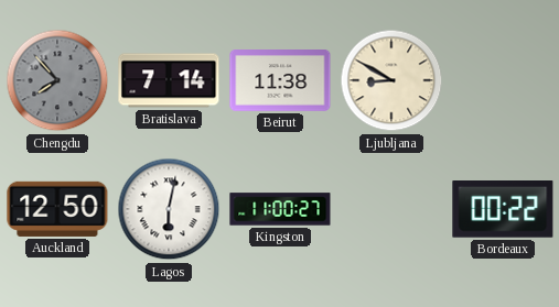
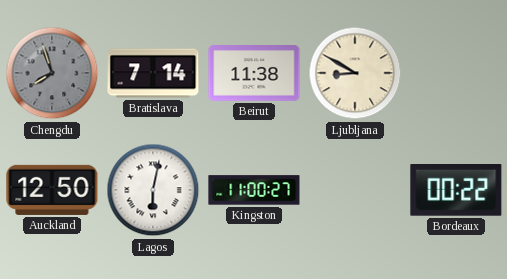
Chengdu: 7:53 -> 7:57 (52, 73)
